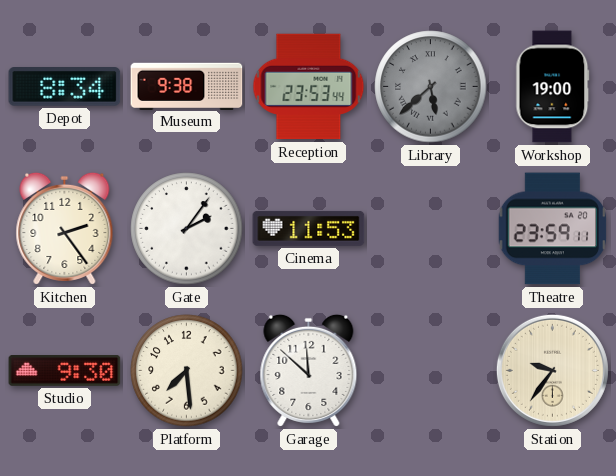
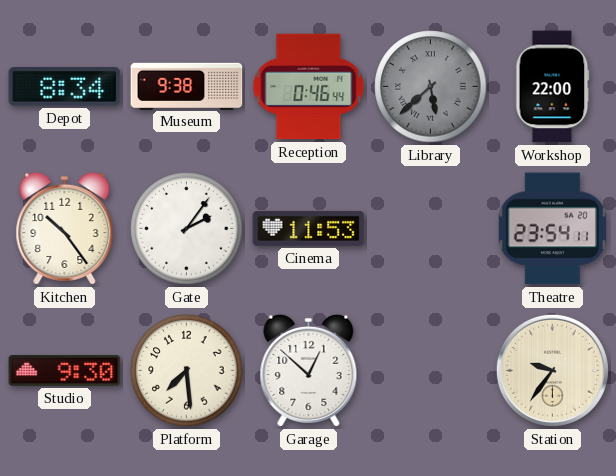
Reception: 23:53 -> 0:46 (309, 87)
Workshop: 19:00 -> 22:00 (553, 87)
Kitchen: 2:24 -> 10:24 (65, 228)
Theatre: 23:59 -> 23:54 (553, 229)
Garage: 11:52 -> 12:52 (309, 370)
